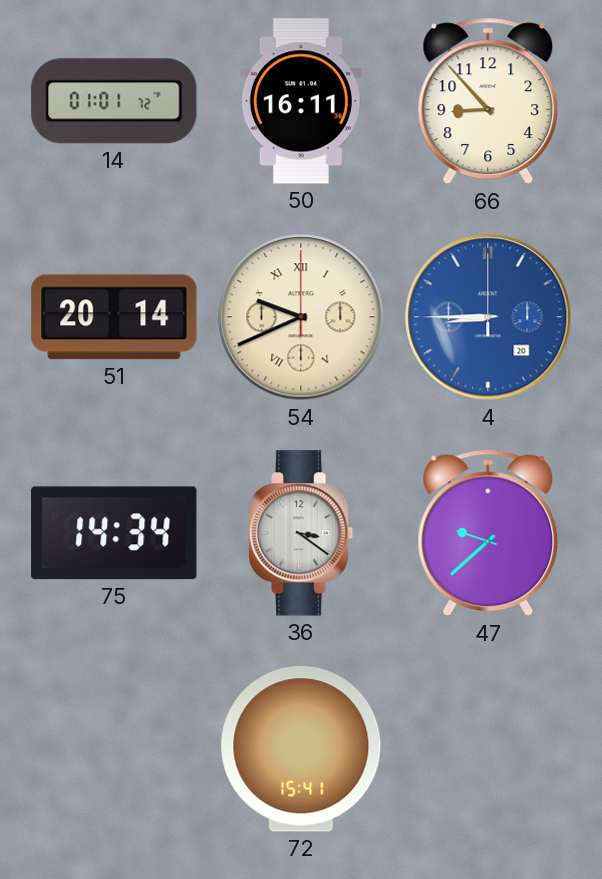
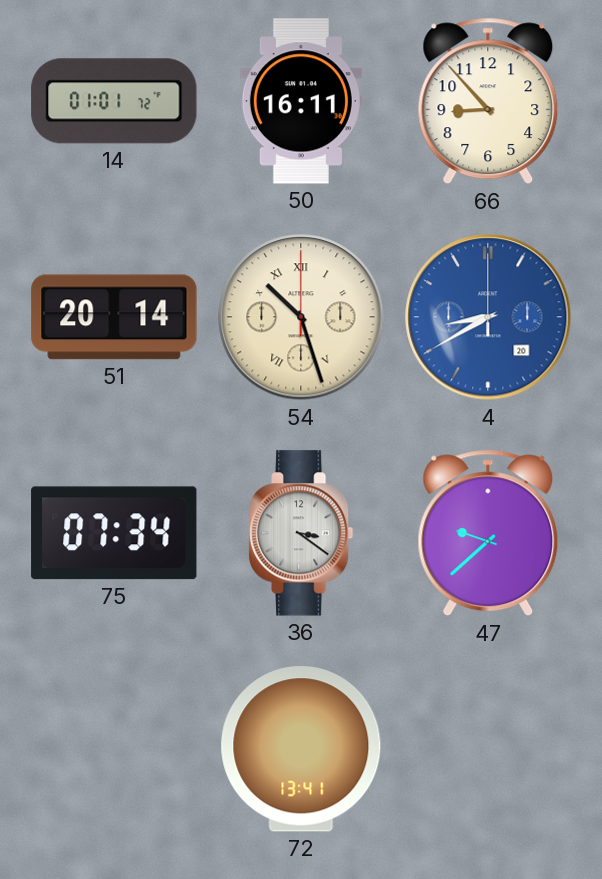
54: 9:41 -> 10:27 (301, 317)
4: 8:45 -> 8:40 (488, 317)
75: 14:34 -> 07:34 (114, 533)
72: 15:41 -> 13:41 (301, 749)
